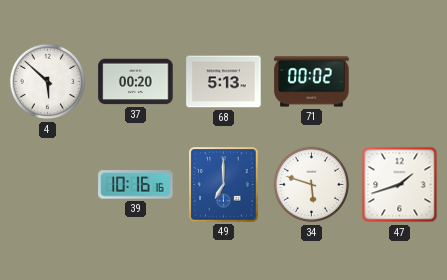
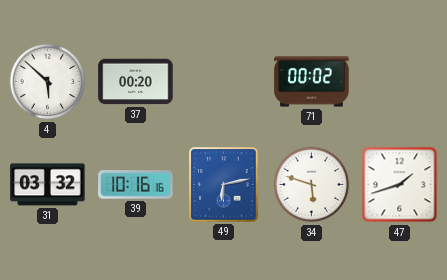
68: 5:13 -> none (224, 82)
31: none -> 03:32 (48, 185)
49: 7:00 -> 6:13 (224, 185)
